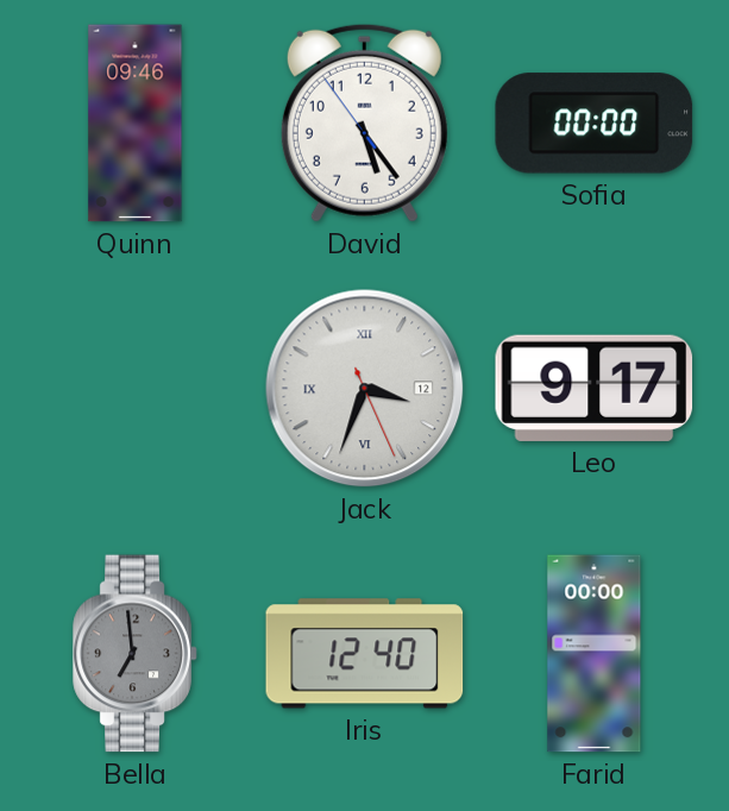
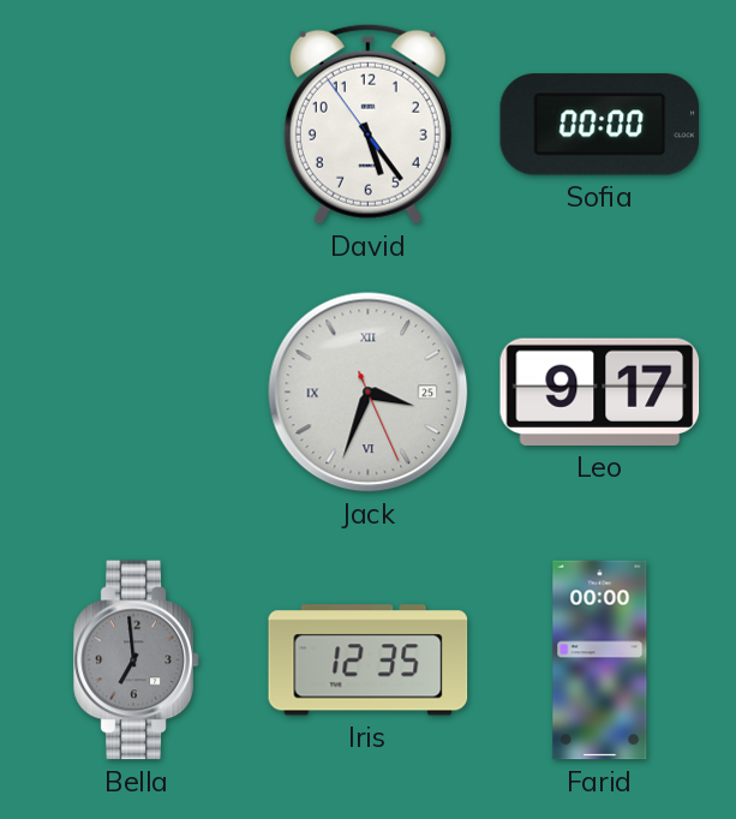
Quinn: 09:46 -> none (136, 124)
Jack date: 12 -> 25 (369, 393)
Iris: 12:40 -> 12:35 (369, 660)
